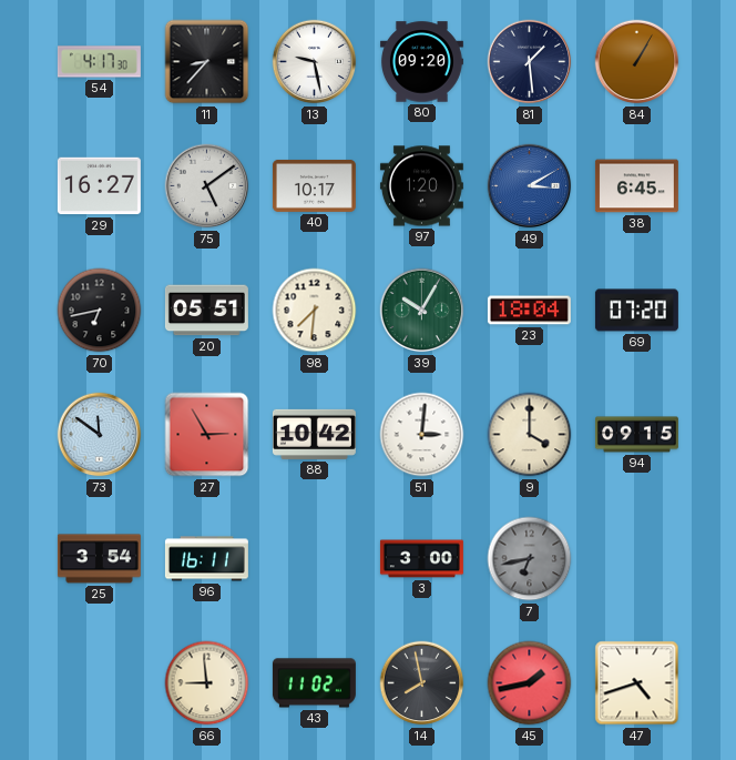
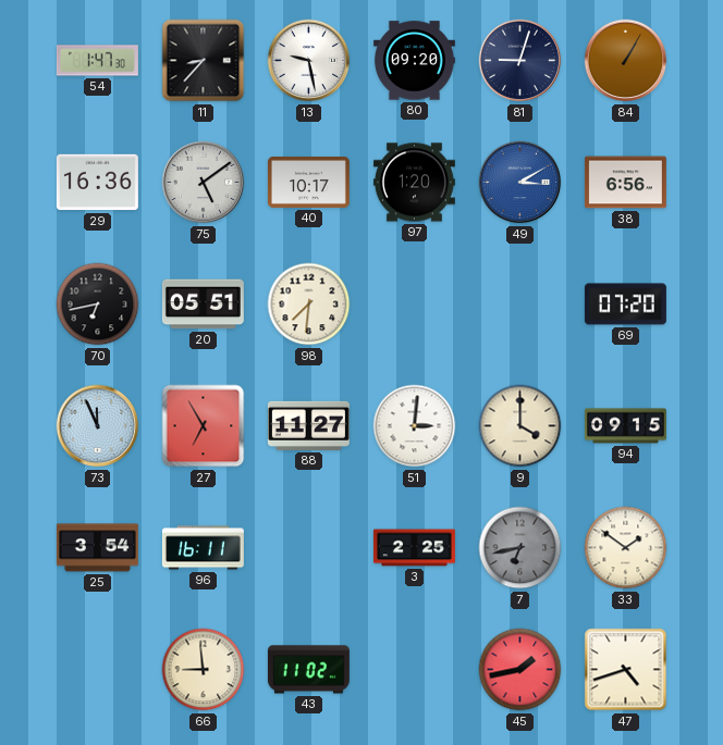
54: 4:17 -> 1:47 (97, 61)
81: 1:29 -> 9:03 (520, 61)
29: 16:27 -> 16:36 (97, 183)
38: 6:45 -> 6:56 (625, 183)
39: 10:05 -> none (422, 311)
23: 18:04 -> none (529, 311)
73: 11:51 -> 11:56 (98, 426)
27: 2:55 -> 6:55 (204, 426)
88: 10:42 -> 11:27 (308, 425)
3: 3:00 -> 2:25 (414, 548)
33: none -> 1:51 (626, 548)
14: 7:58 -> none (422, 683)
